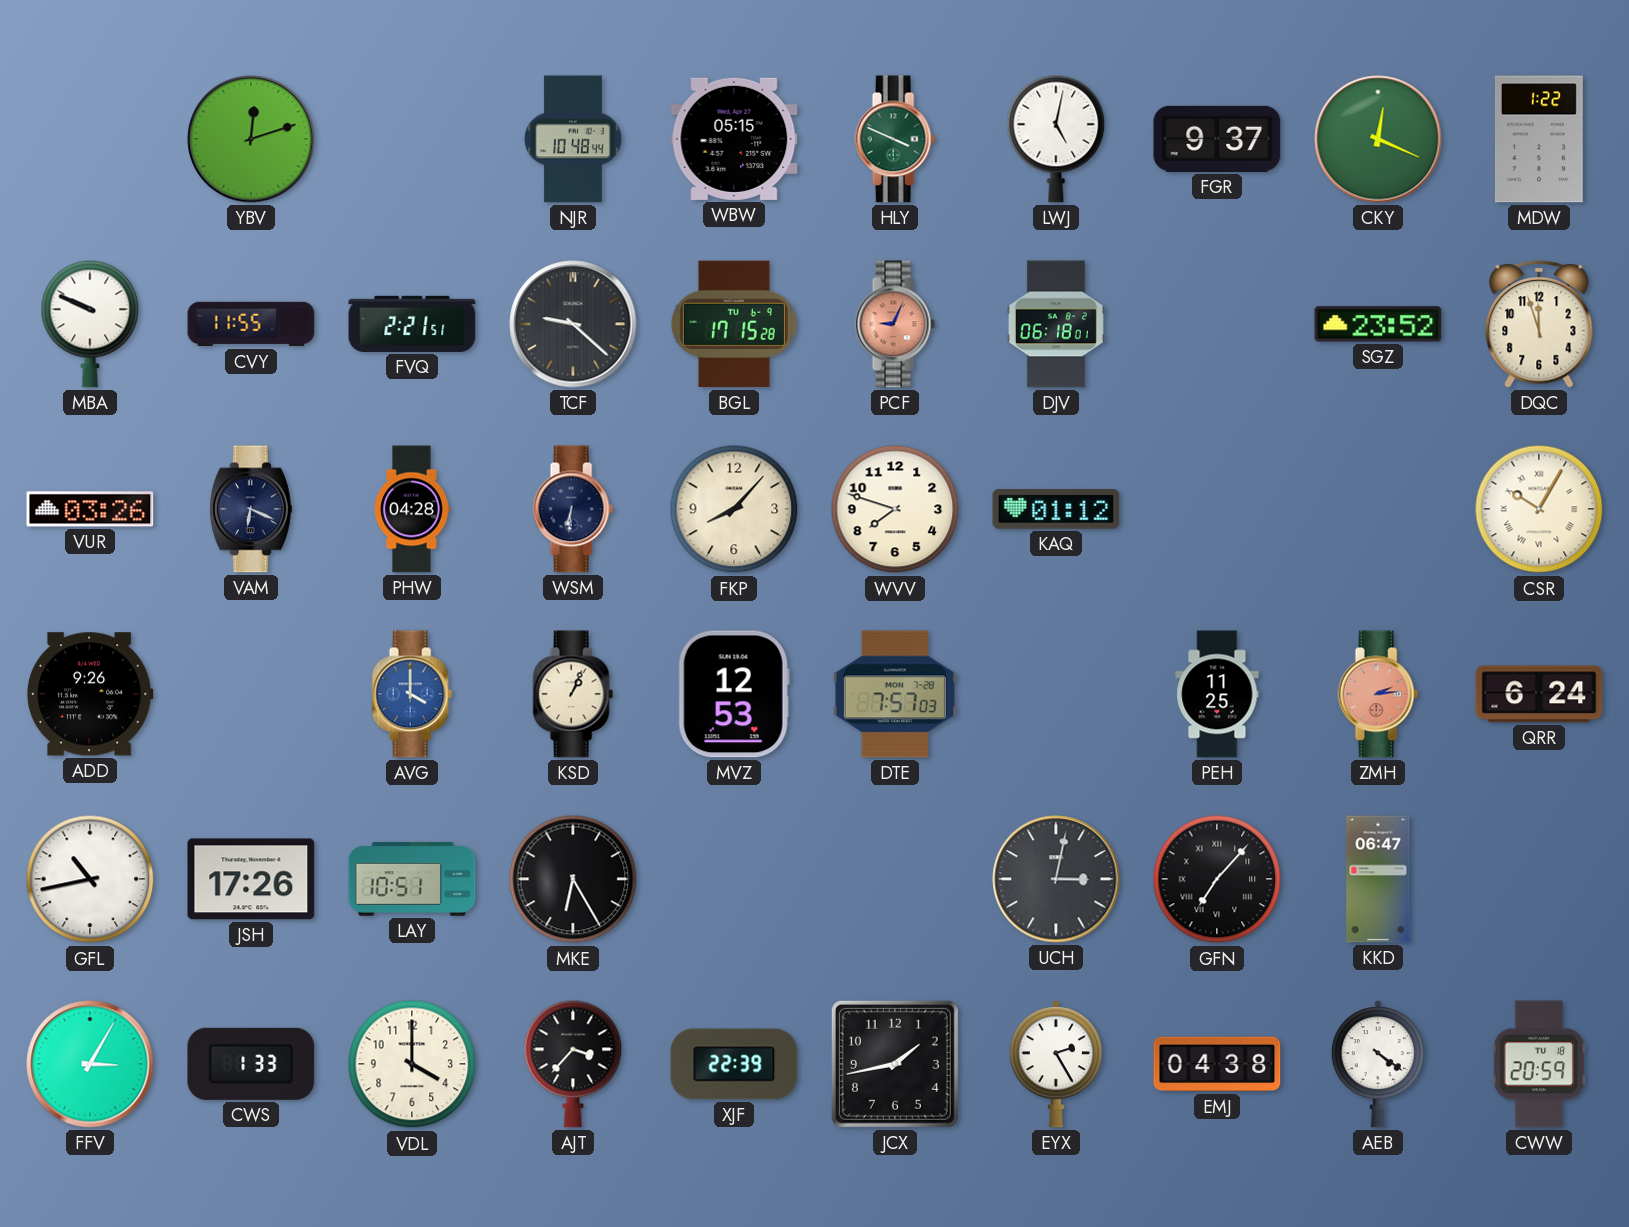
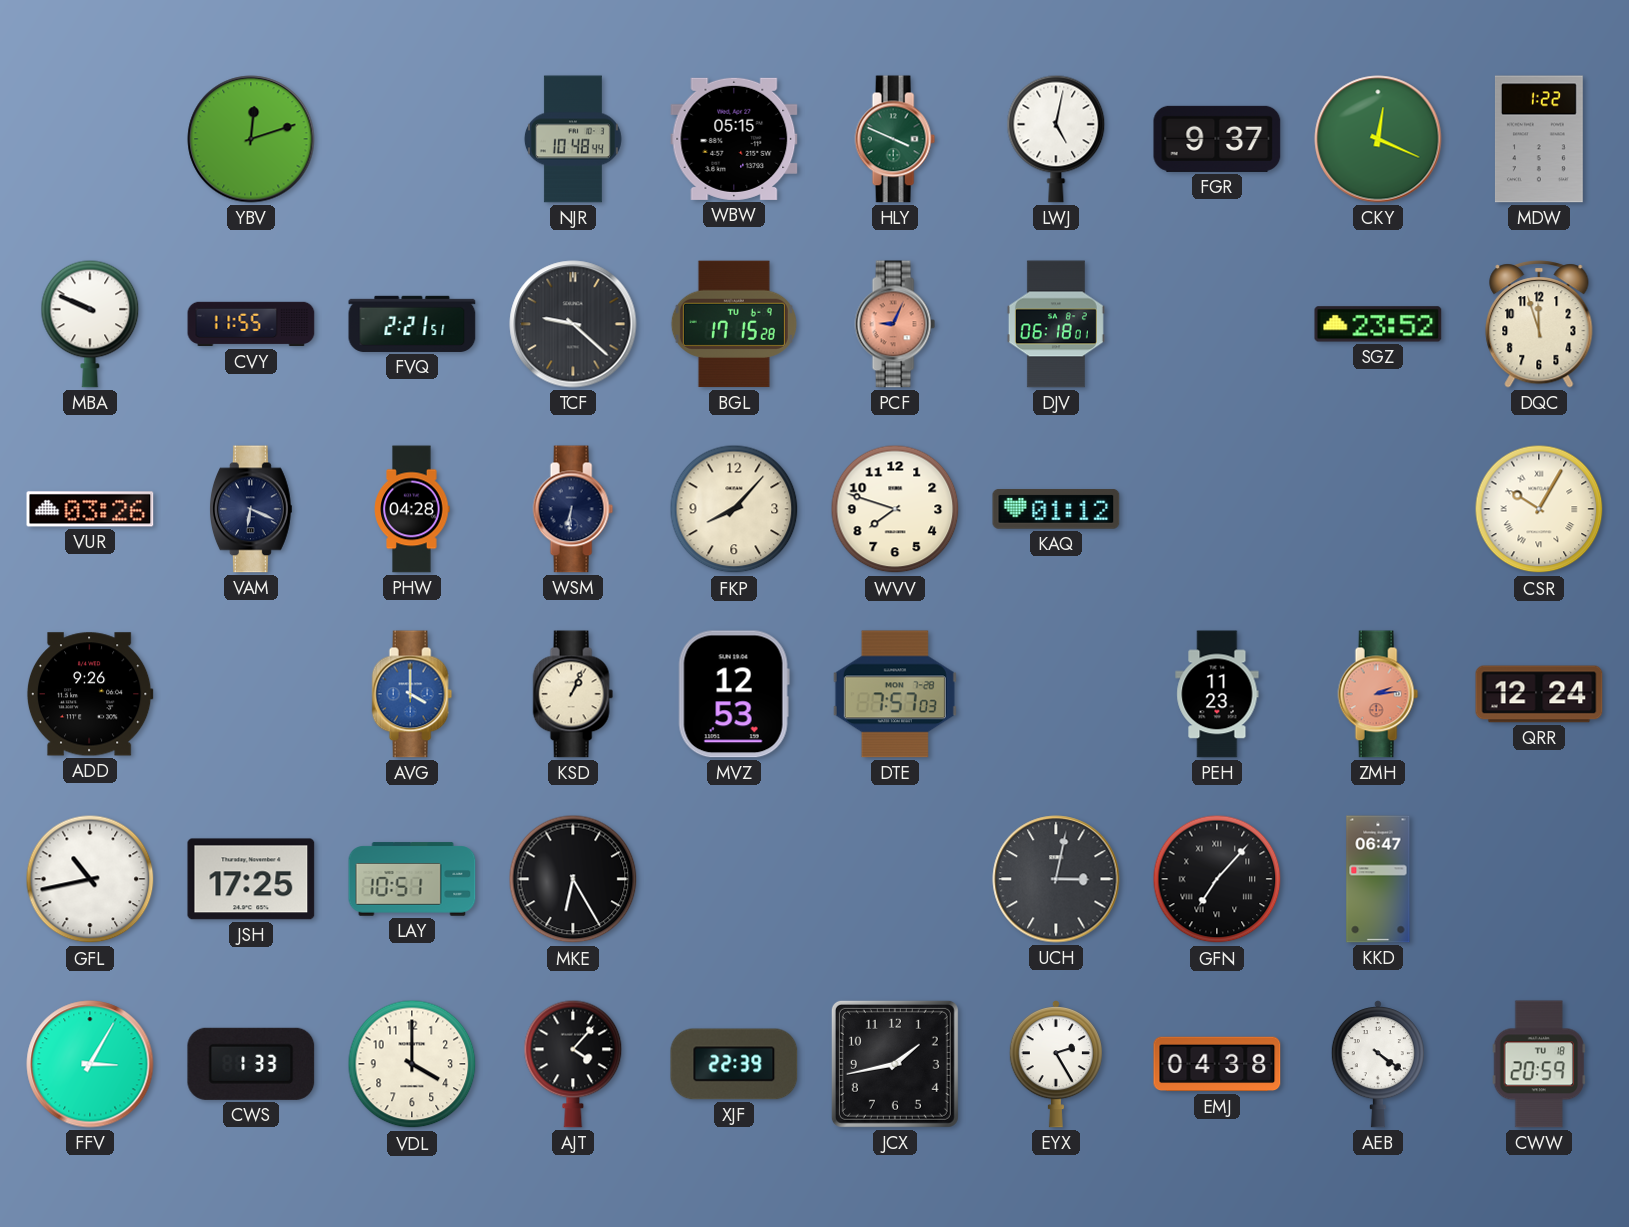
PEH: 11:25 -> 11:23 (1217, 694)
QRR: 6:24 -> 12:24 (1539, 694)
JSH: 17:26 -> 17:25 (251, 879)
AJT: 3:37 -> 4:07 (573, 1064)
